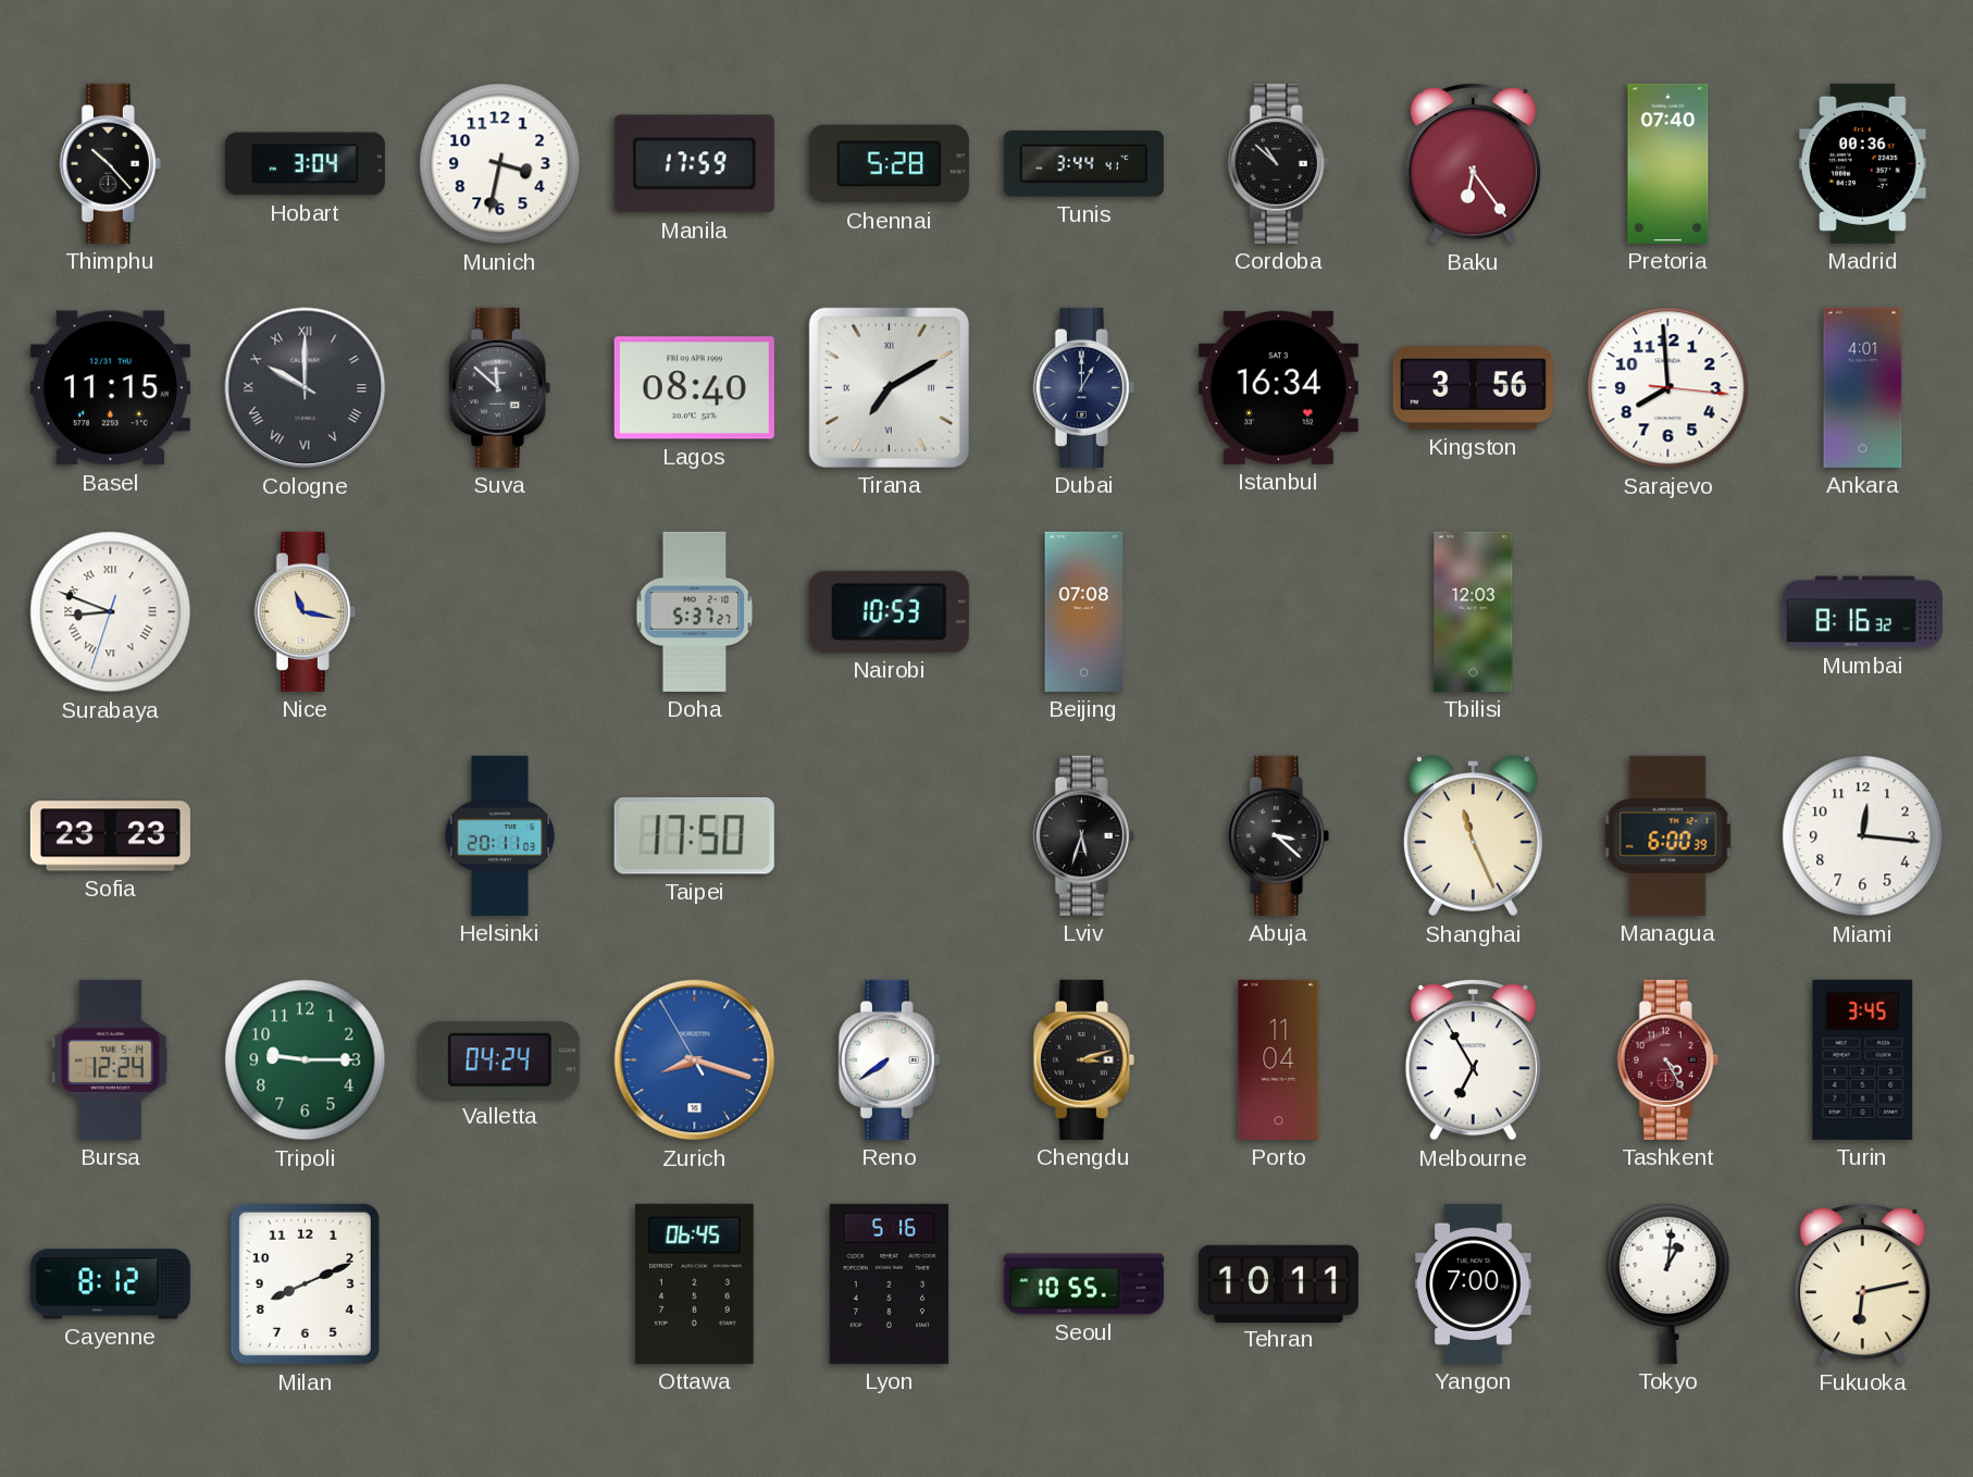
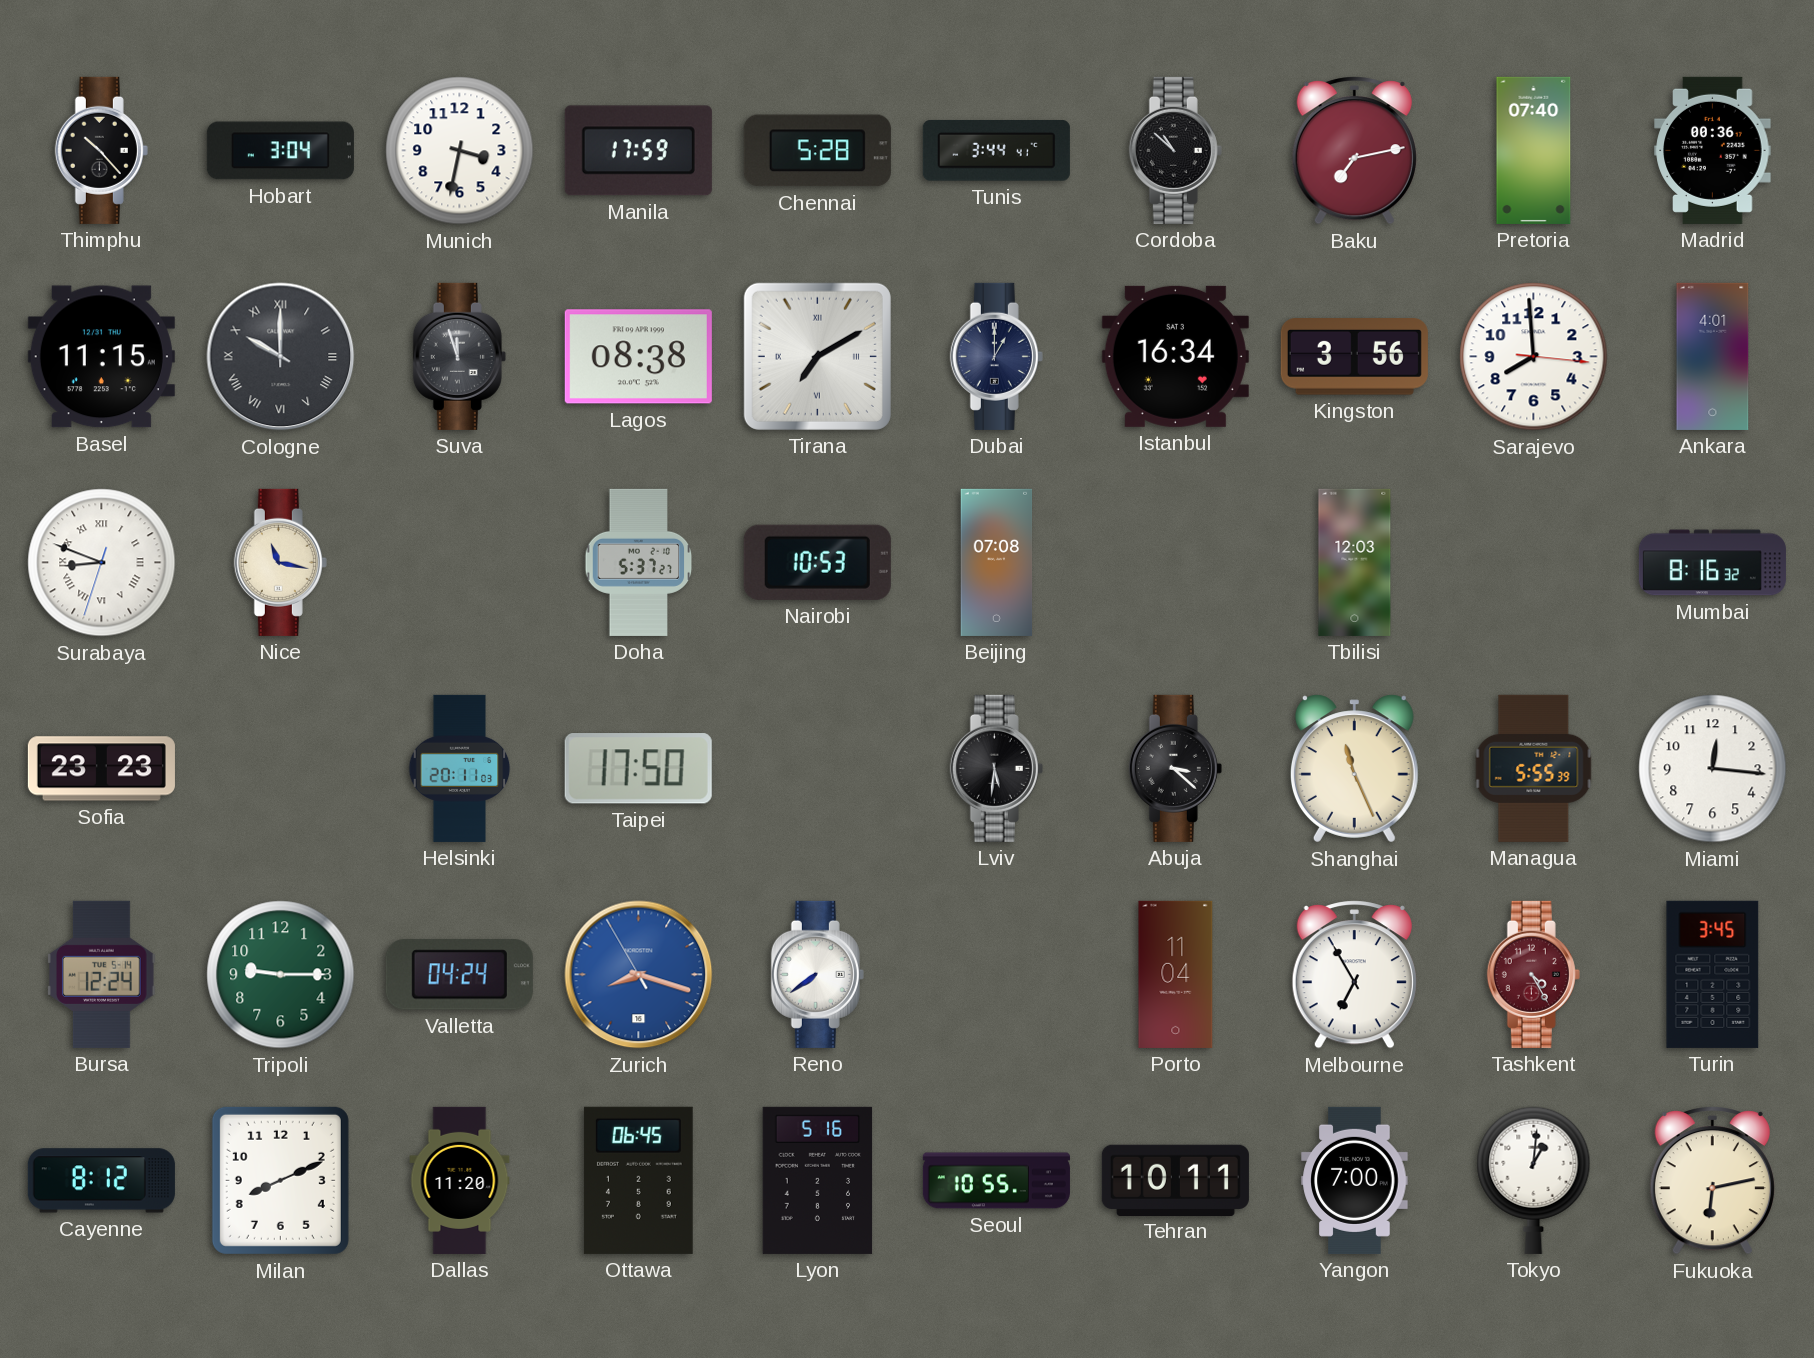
Baku: 6:24 -> 7:13 (1354, 151)
Suva: 11:52 -> 11:57 (459, 356)
Lagos: 08:40 -> 08:38 (638, 357)
Lviv: 5:33 -> 5:31 (996, 768)
Managua: 6:00 -> 5:55 (1534, 768)
Chengdu: 3:12 -> none (1083, 1059)
Dallas: none -> 11:20 (460, 1180)
